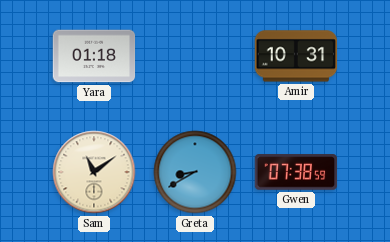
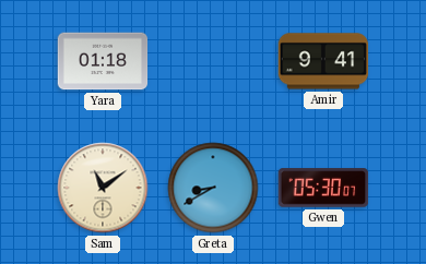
Amir: 10:31 -> 9:41 (323, 61)
Gwen: 07:38 -> 05:30 (323, 188)
